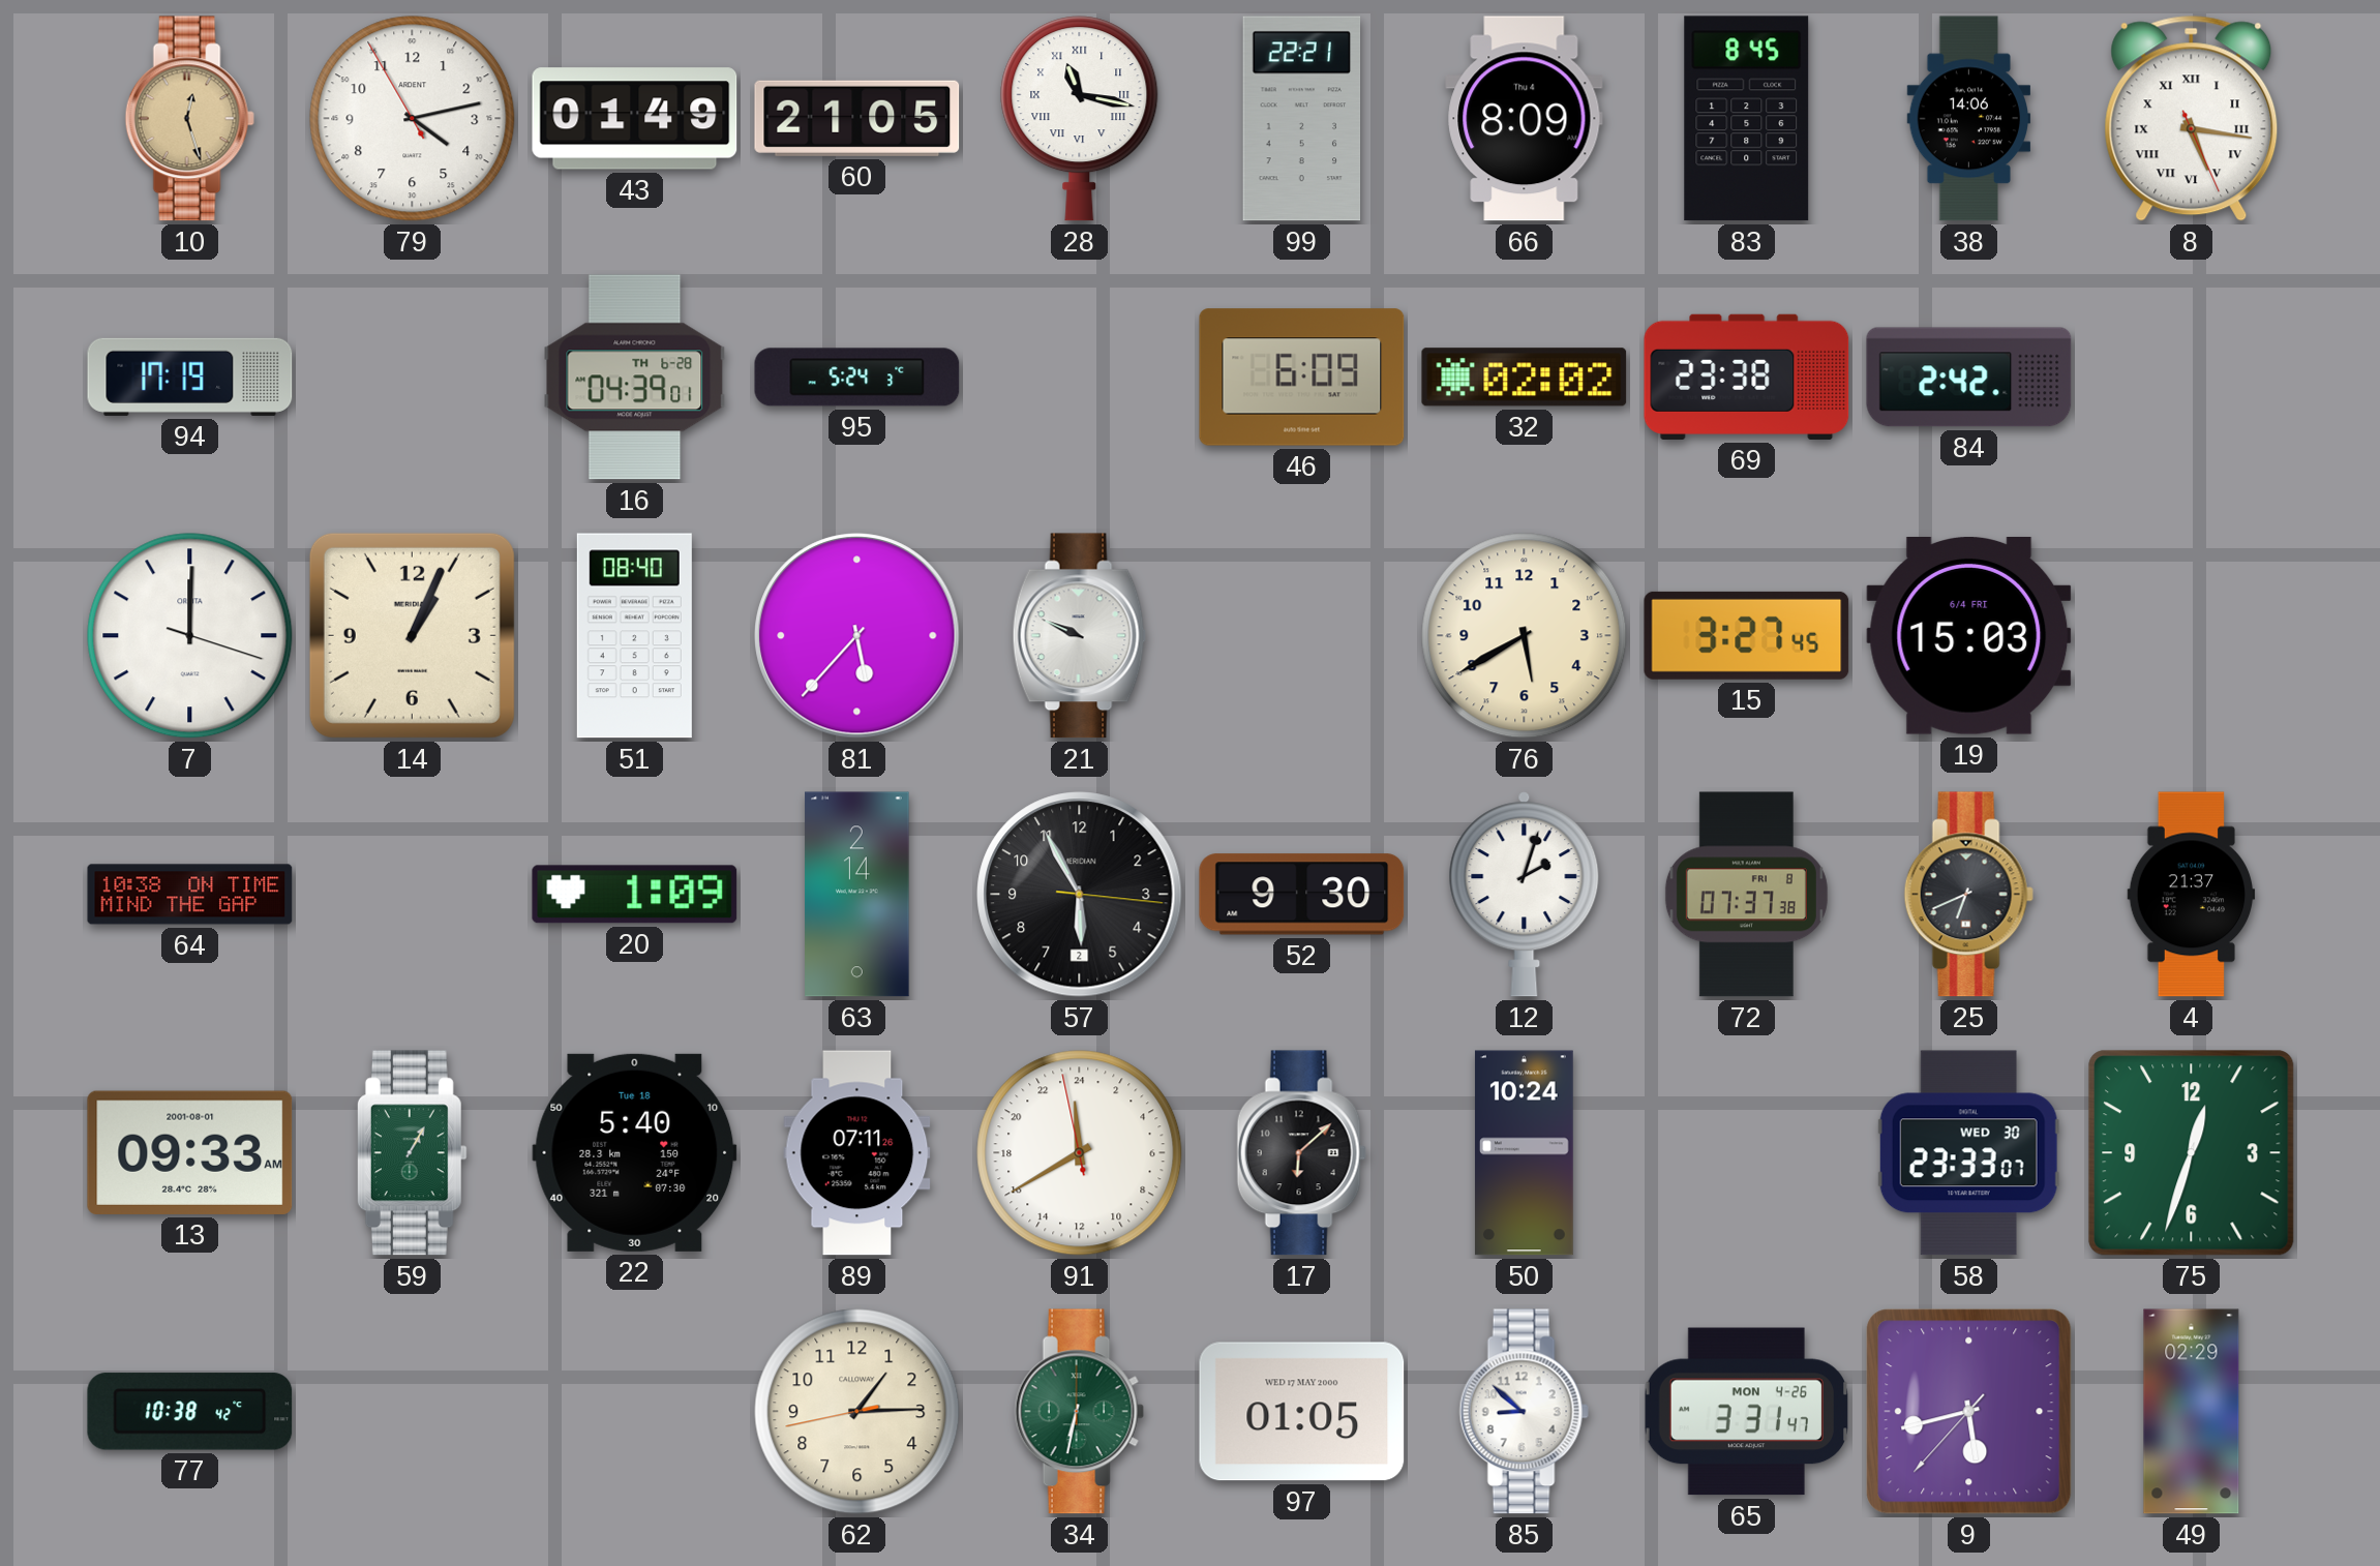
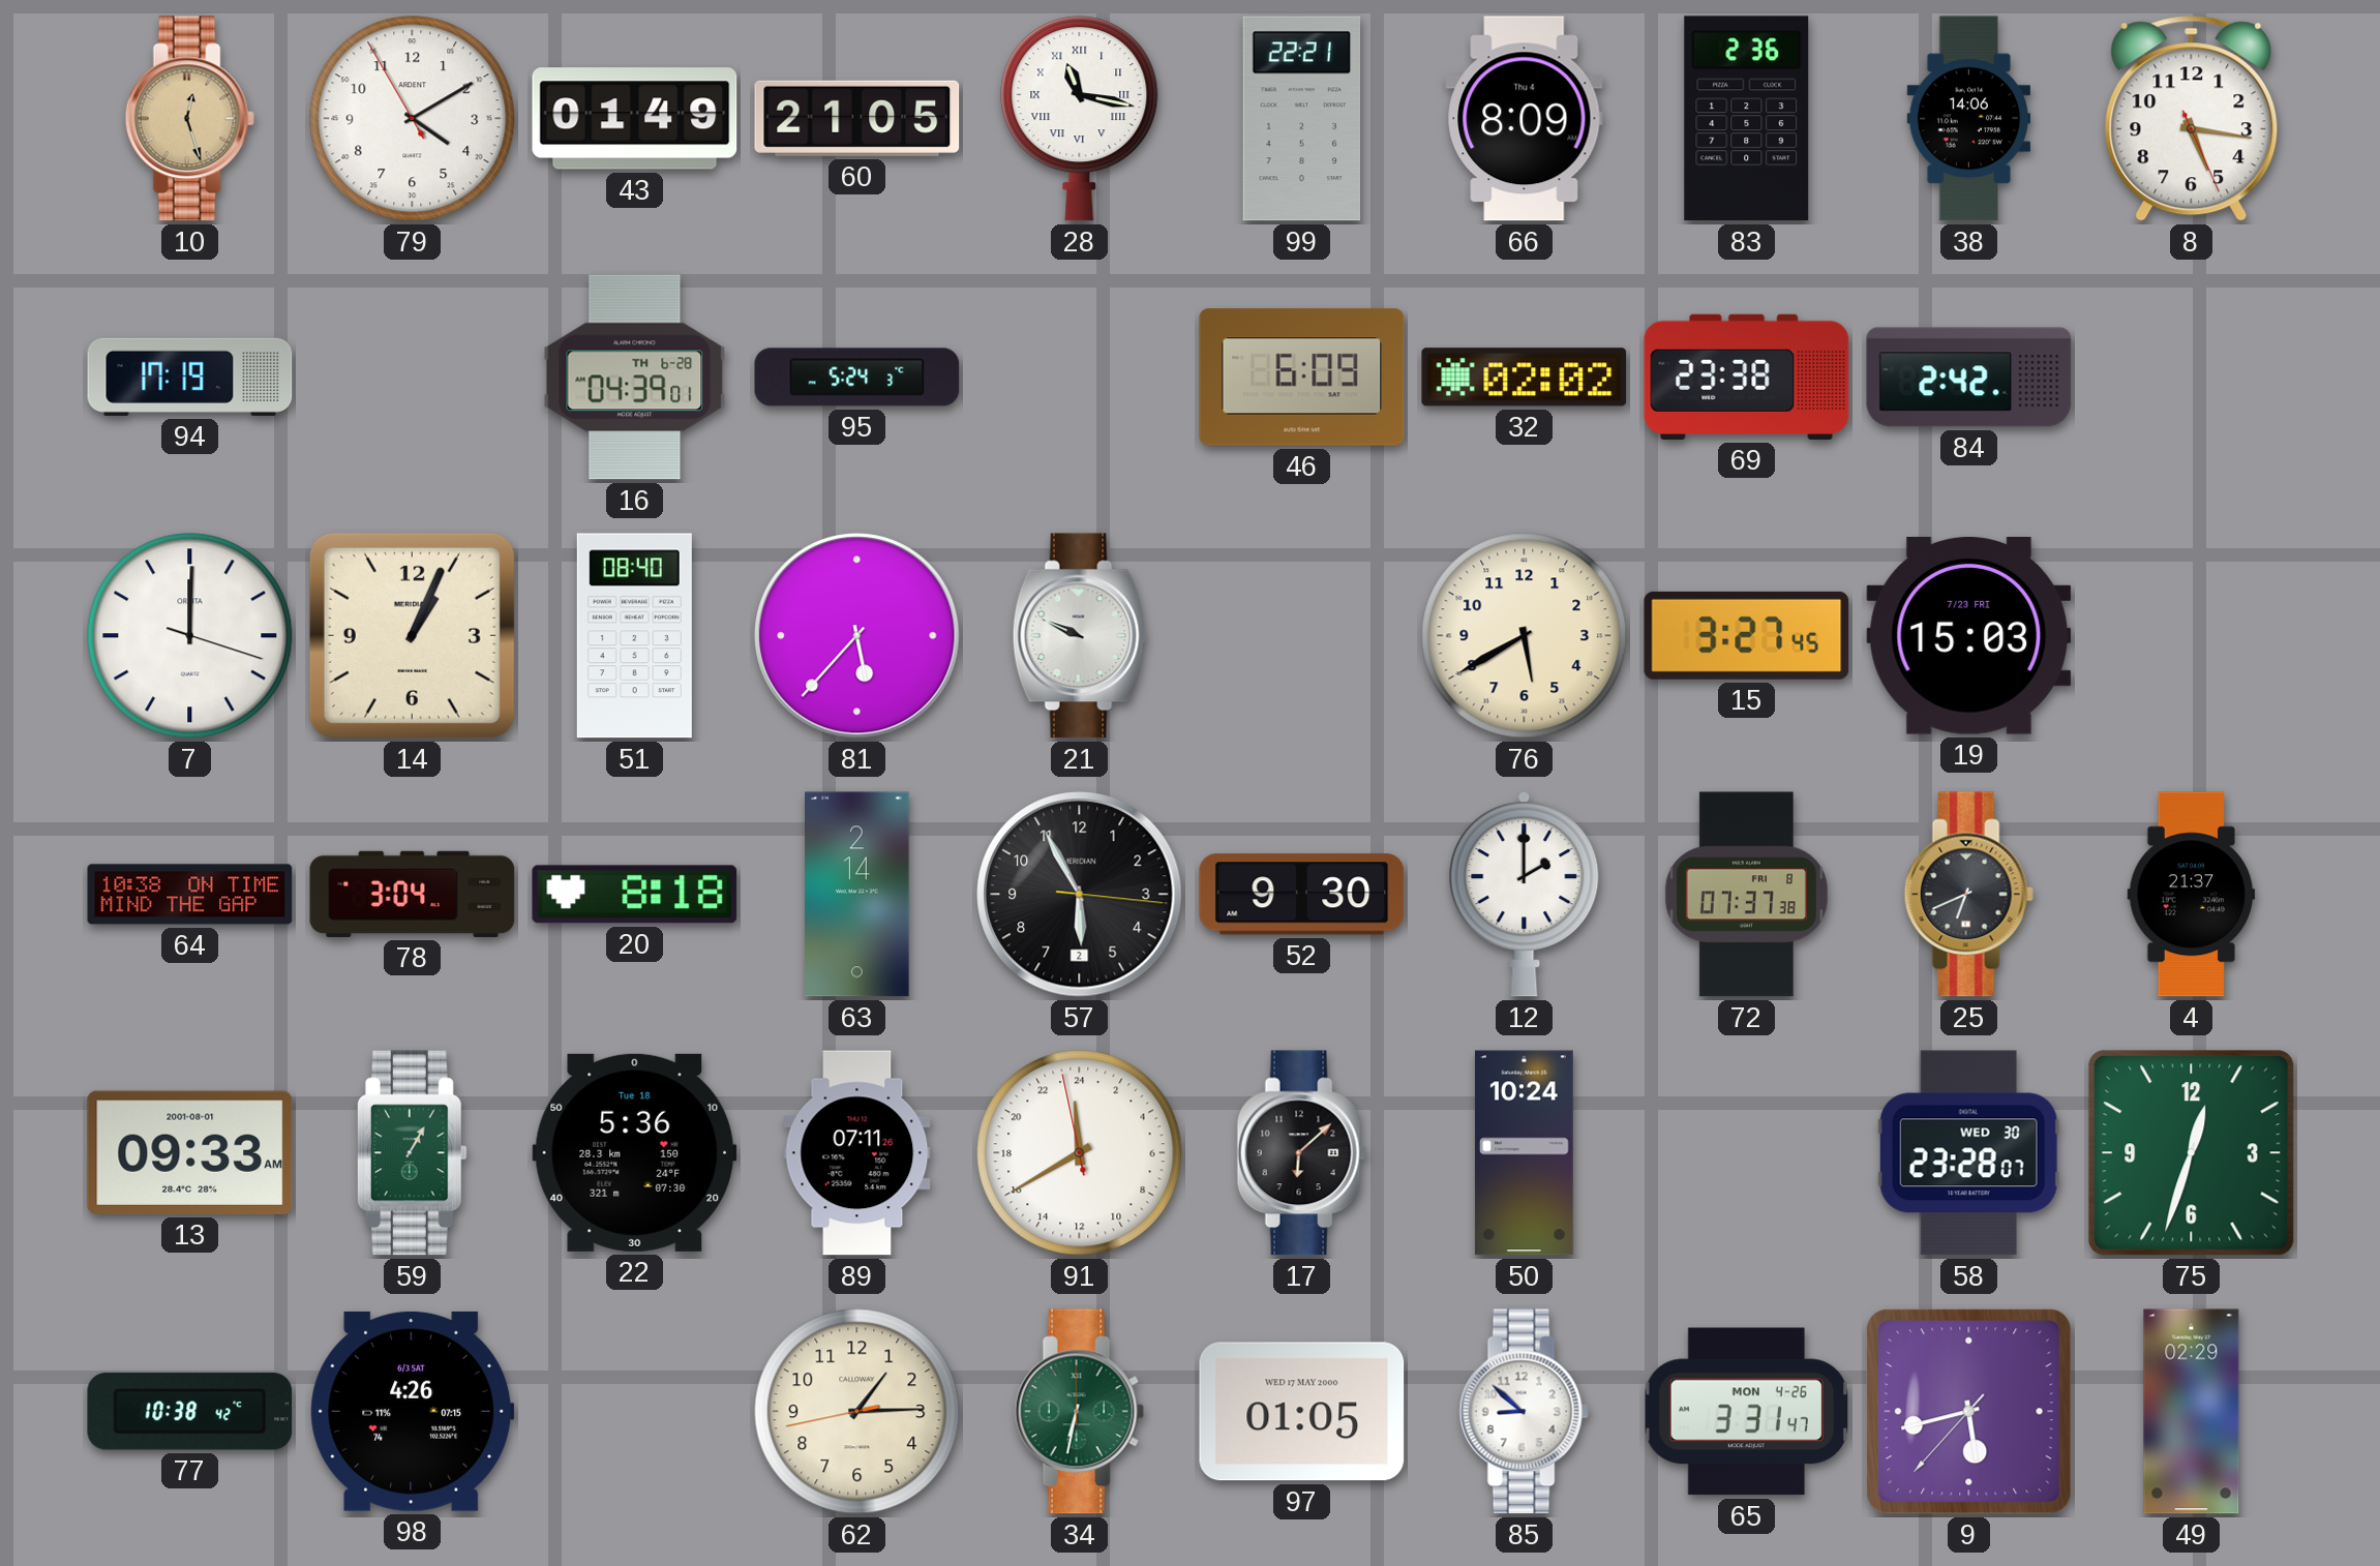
79: 4:12 -> 4:09 (413, 119)
83: 8:45 -> 2:36 (1747, 119)
8 numerals: Roman -> Arabic (2192, 118)
19 date: 6/4 FRI -> 7/23 FRI (1969, 636)
78: none -> 3:04 (413, 894)
20: 1:09 -> 8:18 (635, 895)
12: 2:03 -> 2:00 (1525, 895)
22: 5:40 -> 5:36 (635, 1152)
58: 23:33 -> 23:28 (1968, 1153)
98: none -> 4:26 (413, 1411)
